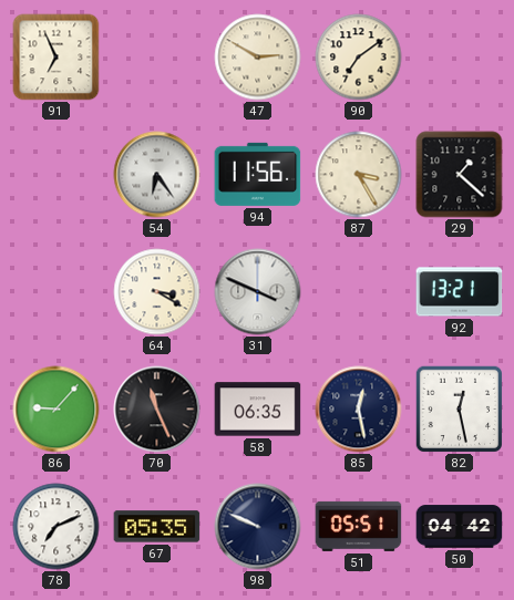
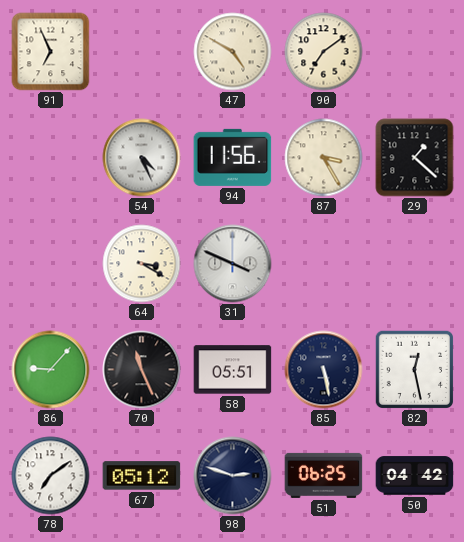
47: 2:50 -> 4:50 (233, 52)
54: 6:24 -> 4:26 (142, 158)
92: 13:21 -> none (460, 292)
58: 06:35 -> 05:51 (233, 370)
85: 12:28 -> 5:28 (324, 370)
78: 7:11 -> 7:09 (51, 476)
67: 05:35 -> 05:12 (142, 476)
98: 9:49 -> 2:48 (233, 476)
51: 05:51 -> 06:25 (324, 475)
